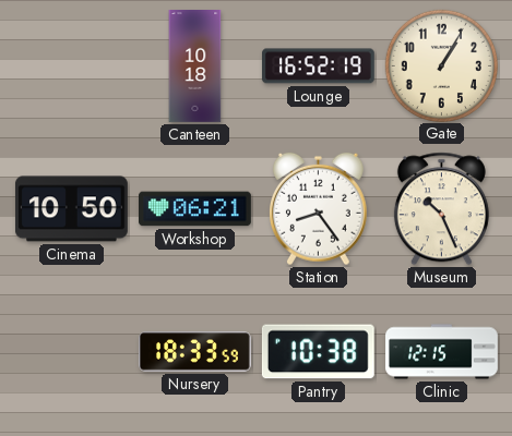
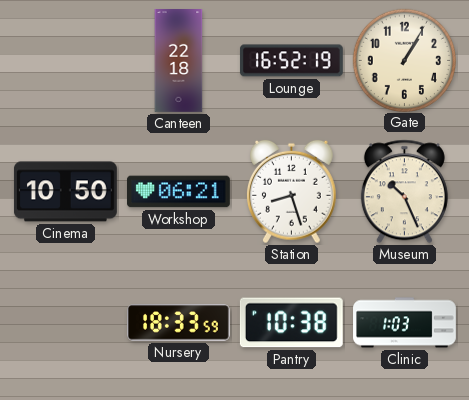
Canteen: 10:18 -> 22:18 (179, 61)
Station: 8:24 -> 8:27 (292, 192)
Clinic: 12:15 -> 1:03 (405, 323)
